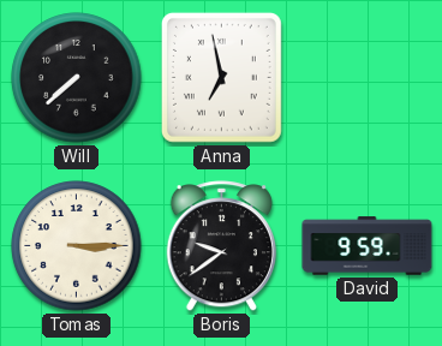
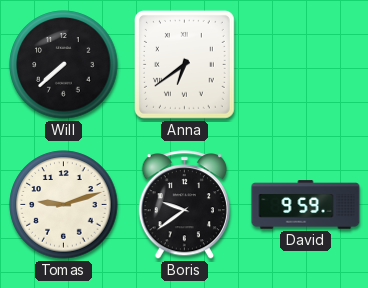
Anna: 6:58 -> 6:39 (184, 64)
Tomas: 3:15 -> 9:12 (64, 205)
